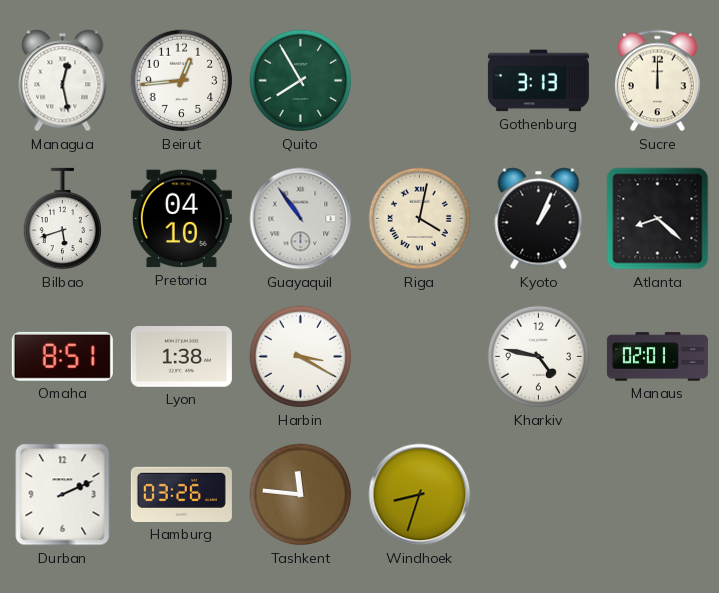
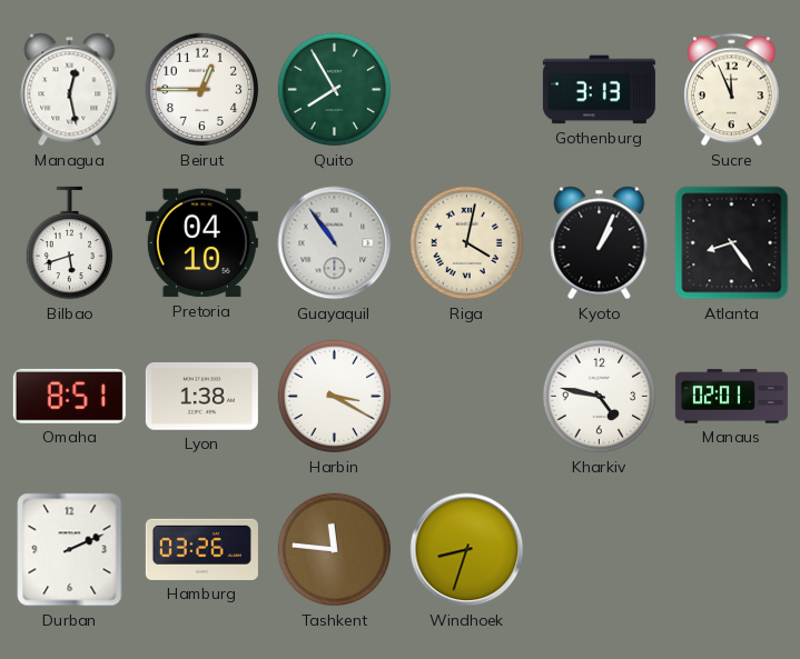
Beirut: 12:44 -> 12:45 (203, 90)
Sucre: 12:00 -> 11:56 (732, 90)
Atlanta: 8:22 -> 8:24 (732, 243)
